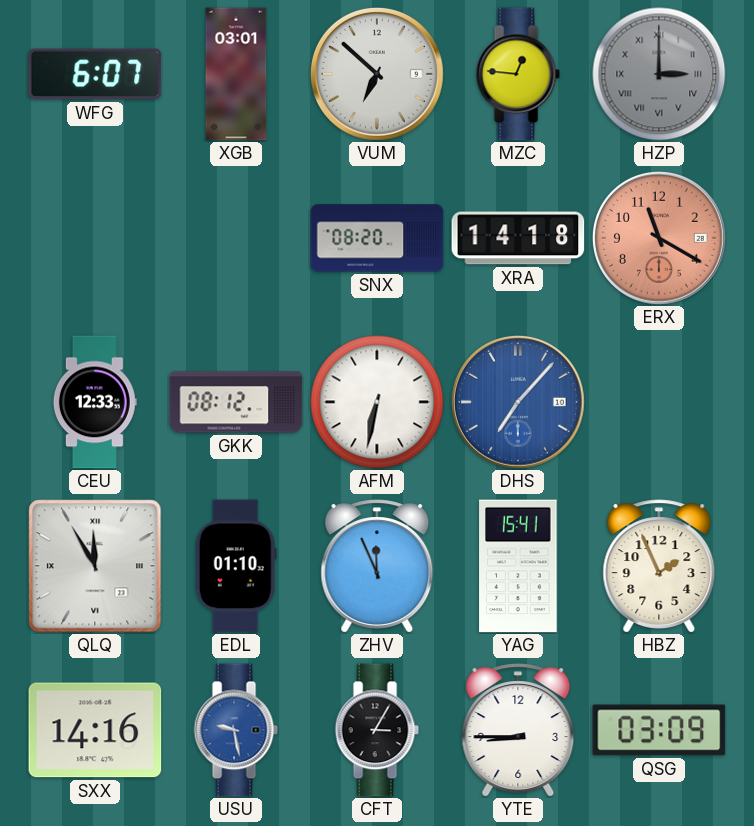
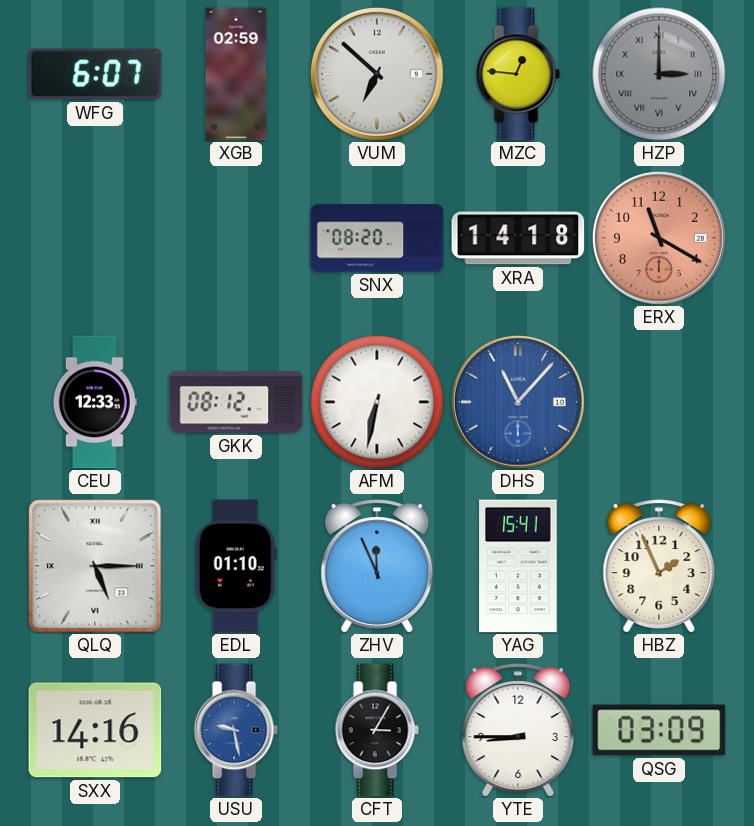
XGB: 03:01 -> 02:59 (236, 74)
DHS: 7:07 -> 11:07 (518, 402)
QLQ: 11:55 -> 5:15 (95, 566)
